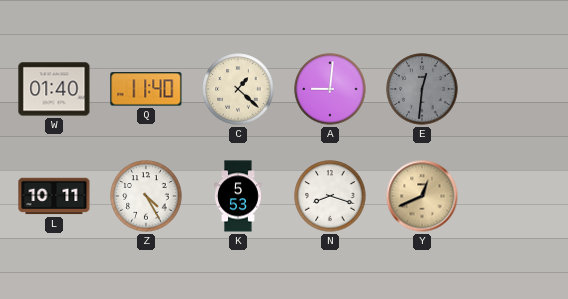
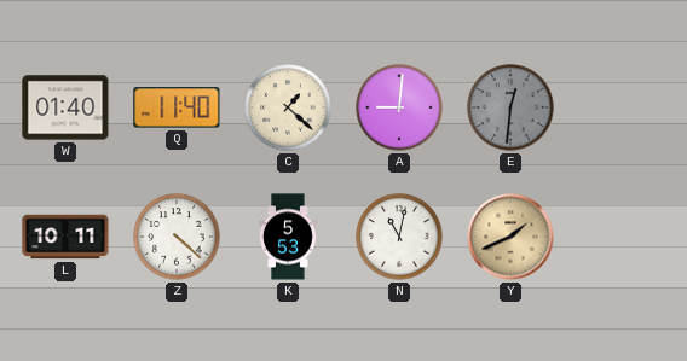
Z: 4:25 -> 4:22 (177, 237)
N: 8:18 -> 11:02 (399, 237)
Y: 12:41 -> 1:41 (510, 237)
